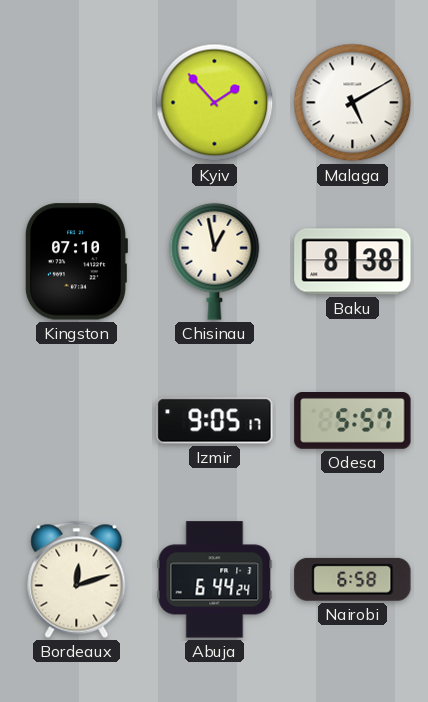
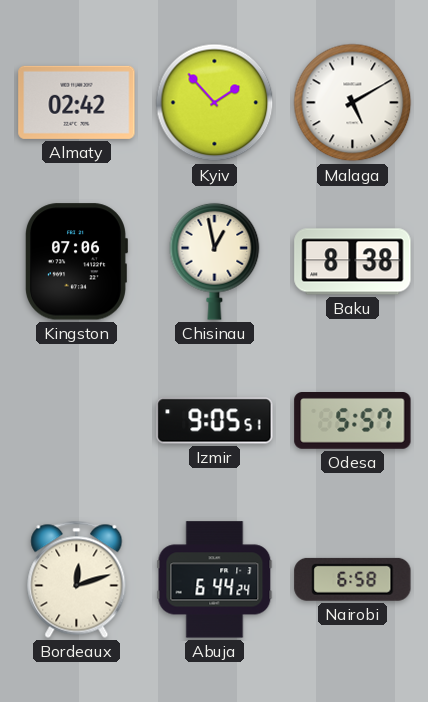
Almaty: none -> 02:42 (77, 102)
Kingston: 07:10 -> 07:06 (76, 262)
Izmir: 9:05:17 -> 9:05:51 (215, 421)
